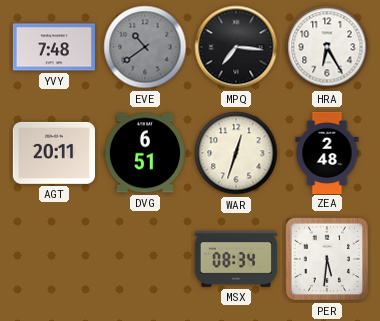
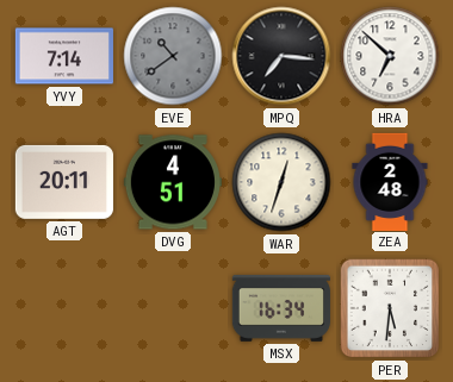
YVY: 7:48 -> 7:14 (64, 56)
HRA: 6:25 -> 6:52 (390, 56)
DVG: 6:51 -> 4:51 (173, 182)
MSX: 08:34 -> 16:34 (280, 308)
